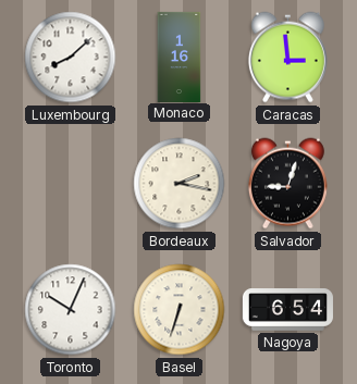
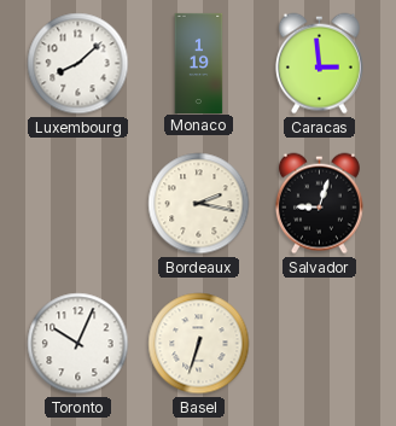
Monaco: 1:16 -> 1:19 (199, 63)
Nagoya: 6:54 -> none (287, 310)
